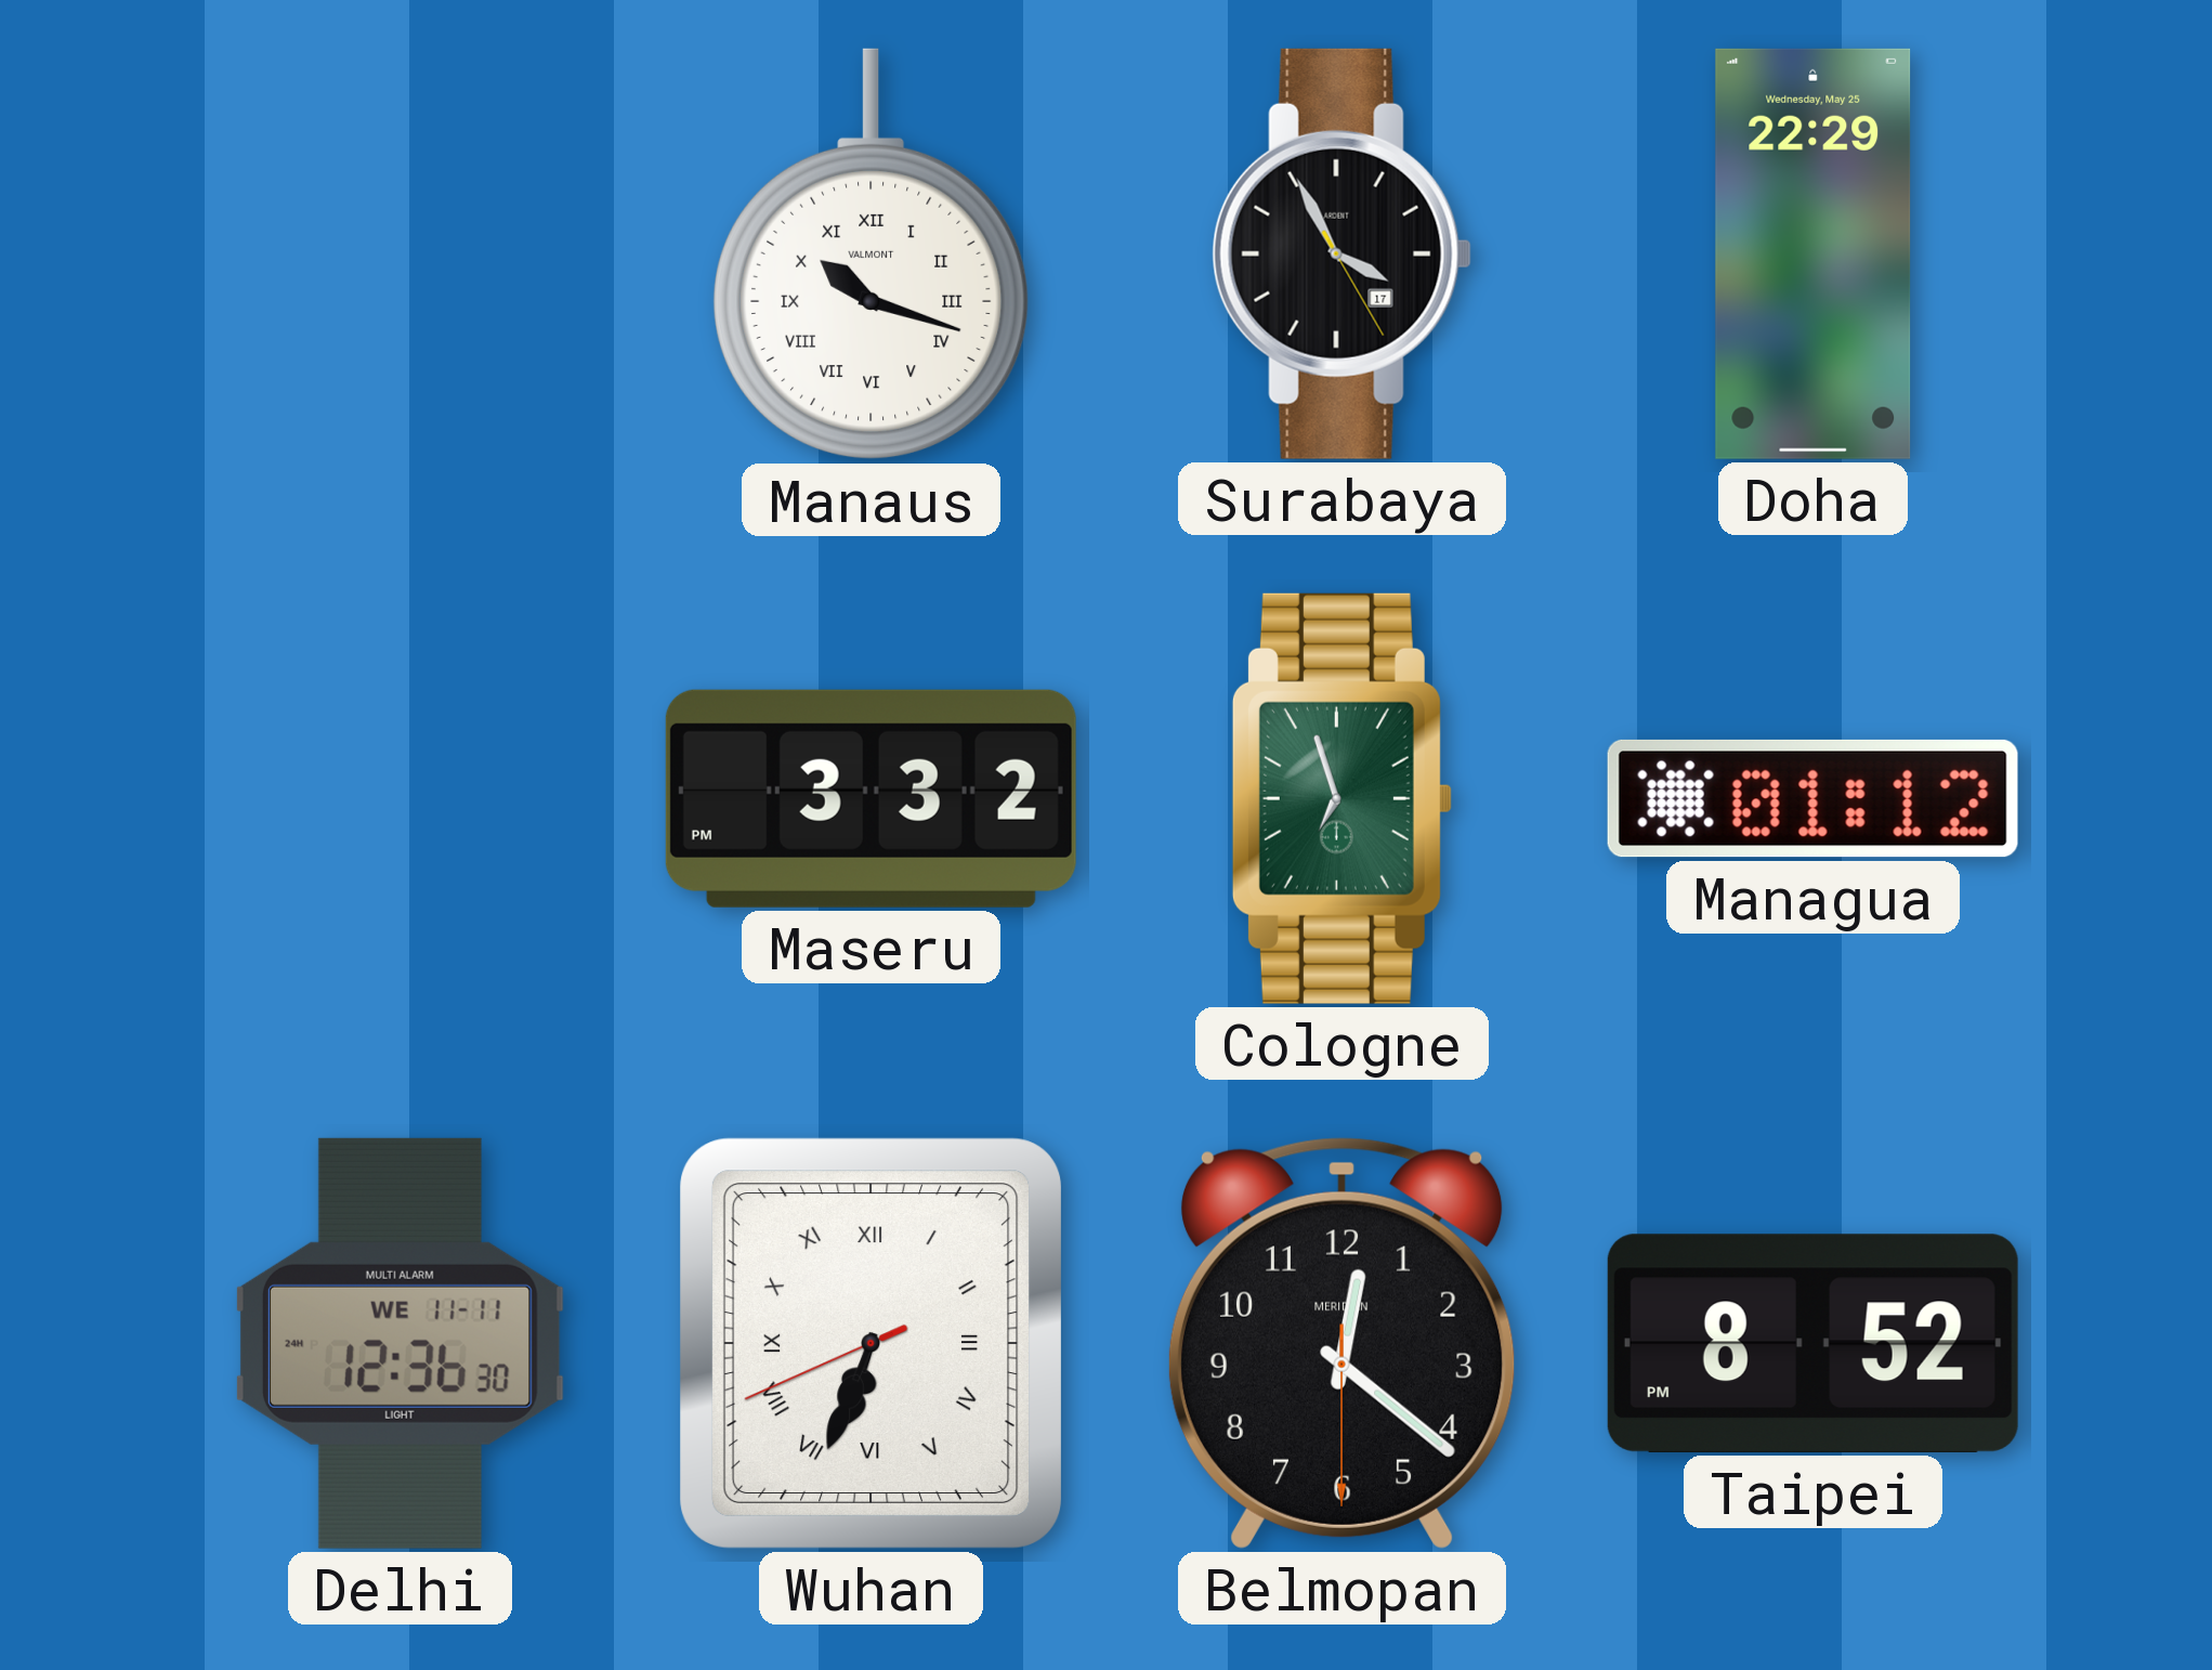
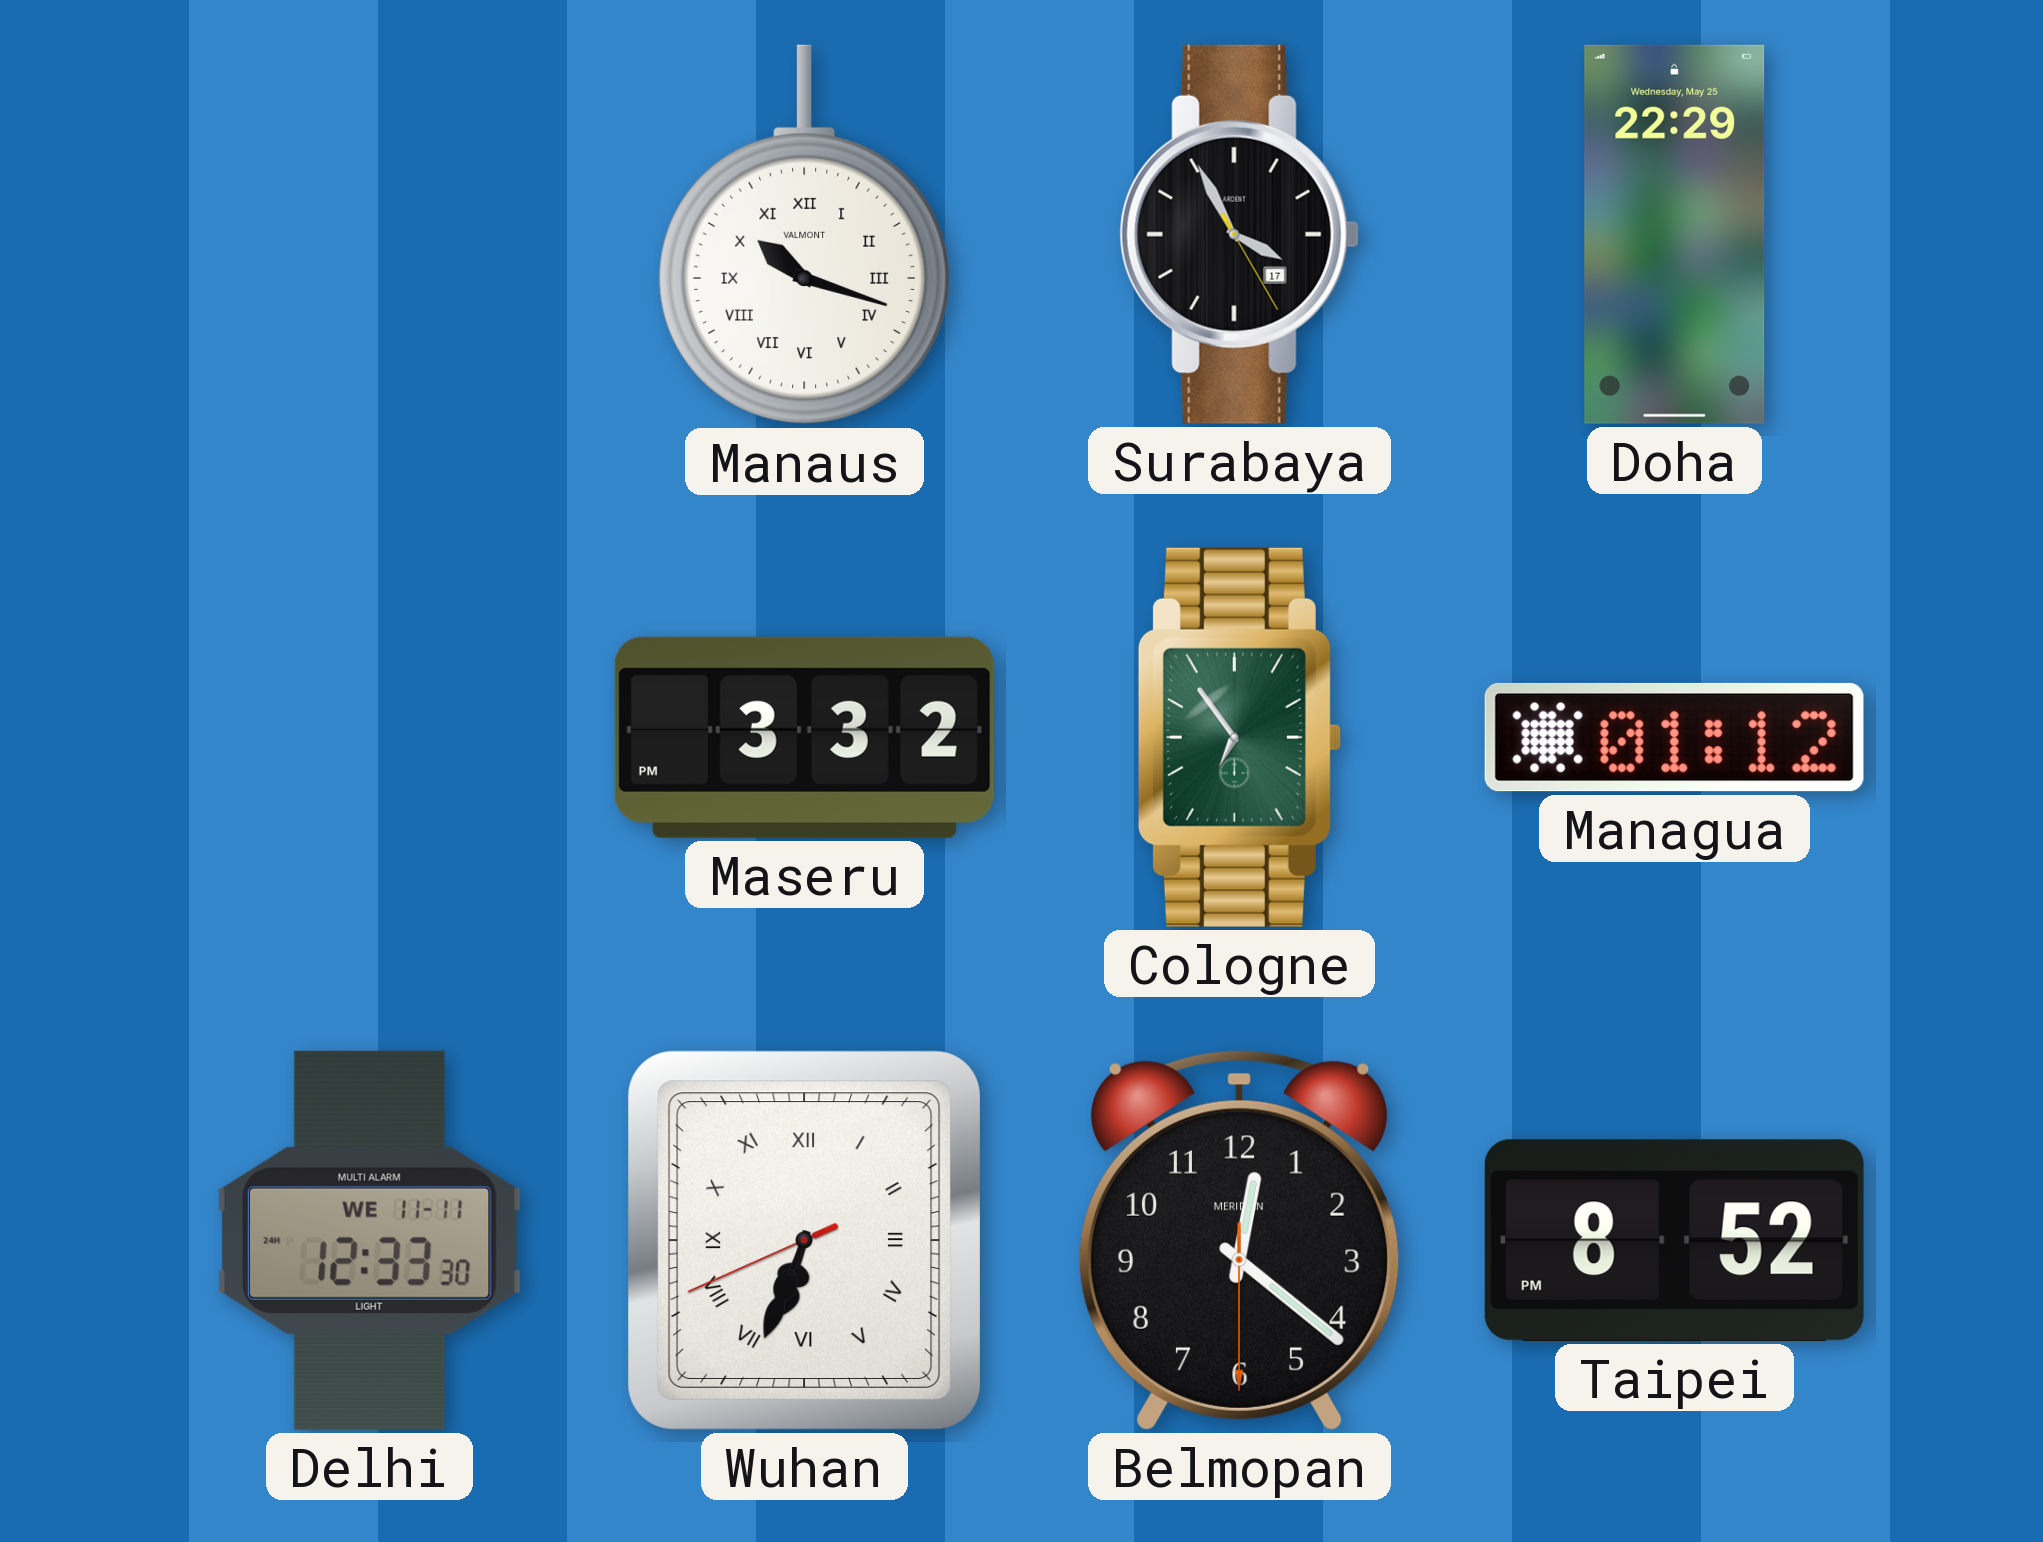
Cologne: 6:57 -> 6:54 (1239, 737)
Delhi: 12:36 -> 12:33 (369, 1240)
